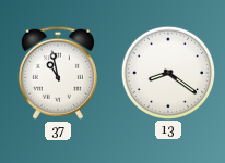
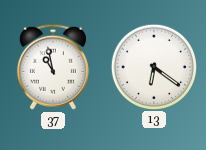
13: 8:21 -> 6:21 (153, 66)
